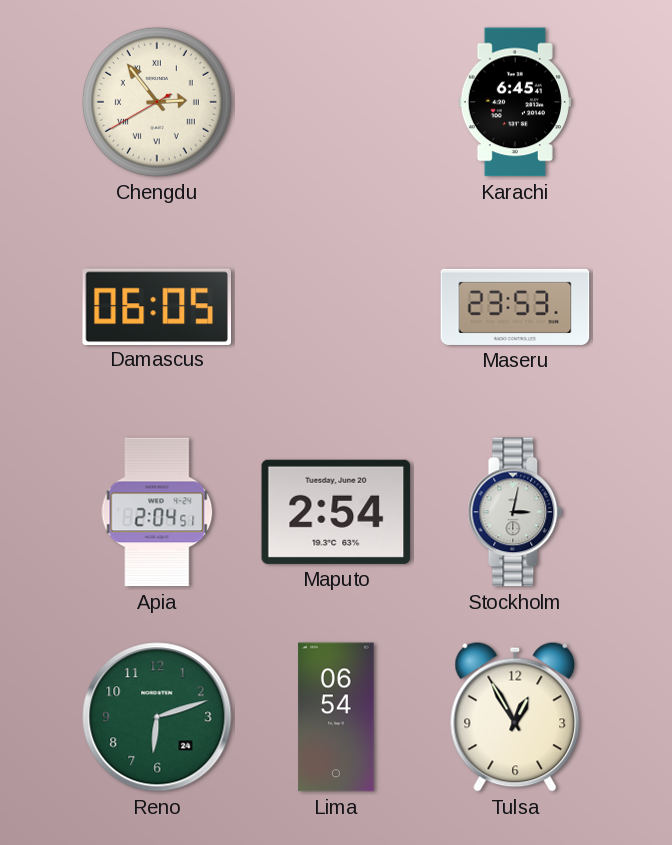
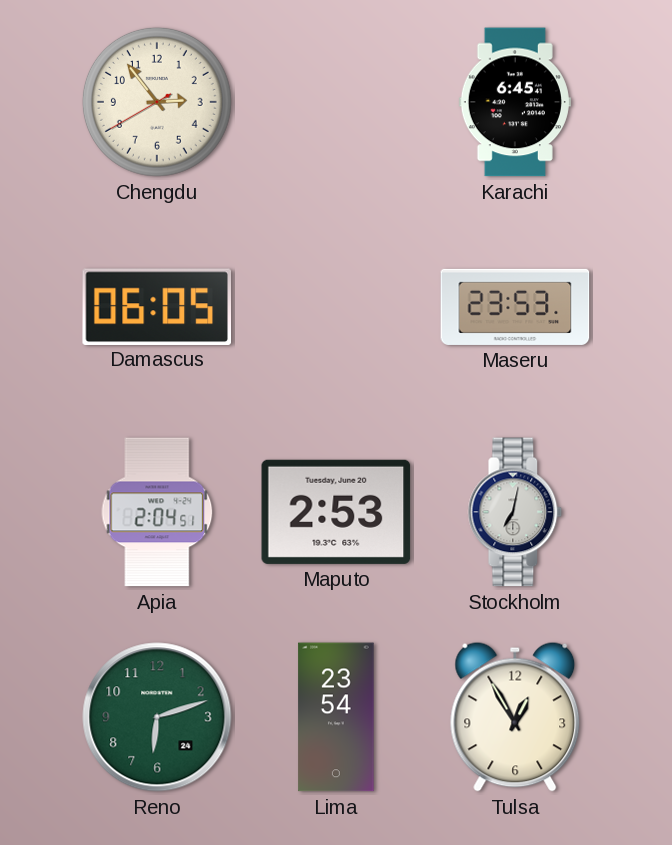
Chengdu numerals: Roman -> Arabic (157, 102)
Maputo: 2:54 -> 2:53 (336, 512)
Stockholm: 3:02 -> 7:02 (515, 512)
Lima: 06:54 -> 23:54 (336, 717)
